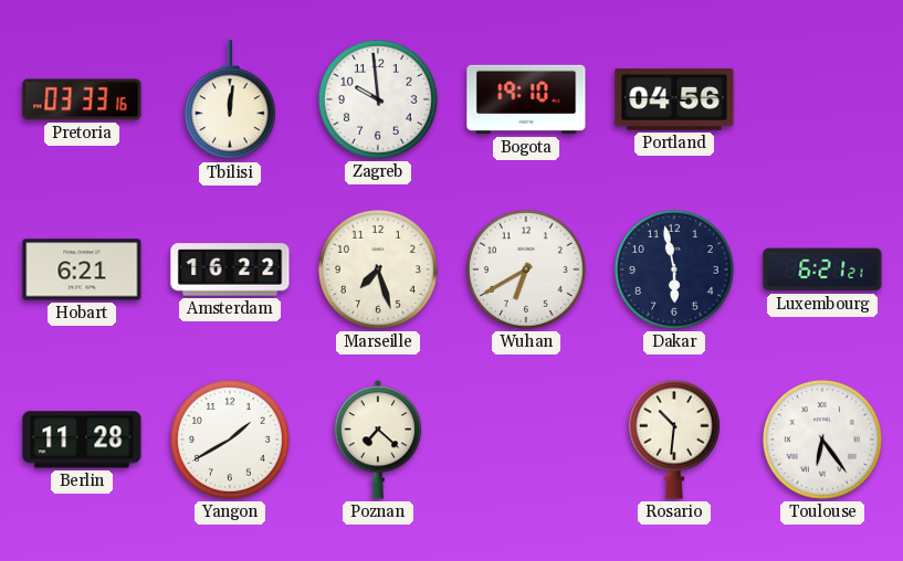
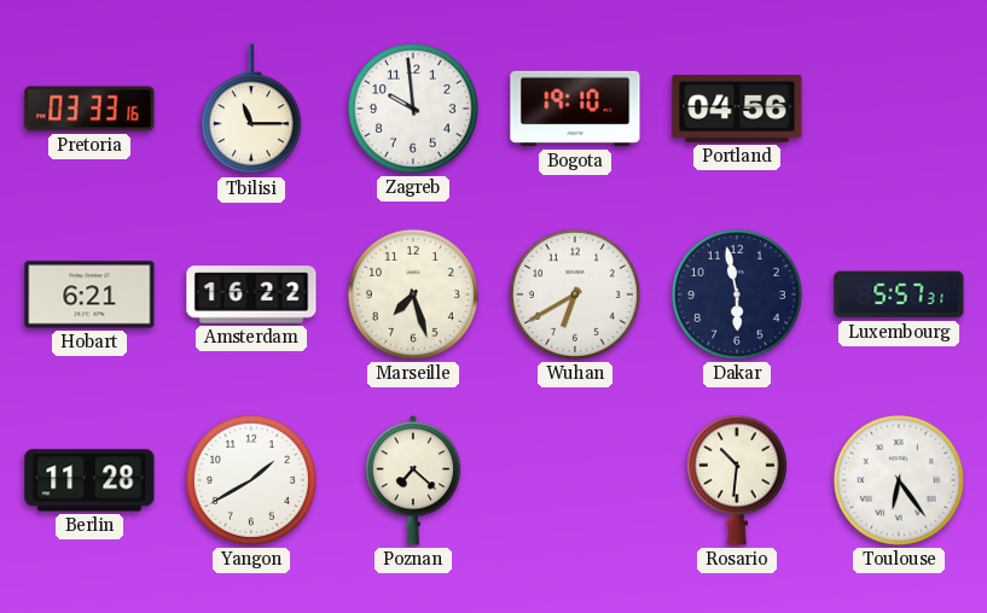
Tbilisi: 12:01 -> 11:15 (251, 110)
Luxembourg: 6:21 -> 5:57 (899, 294)
